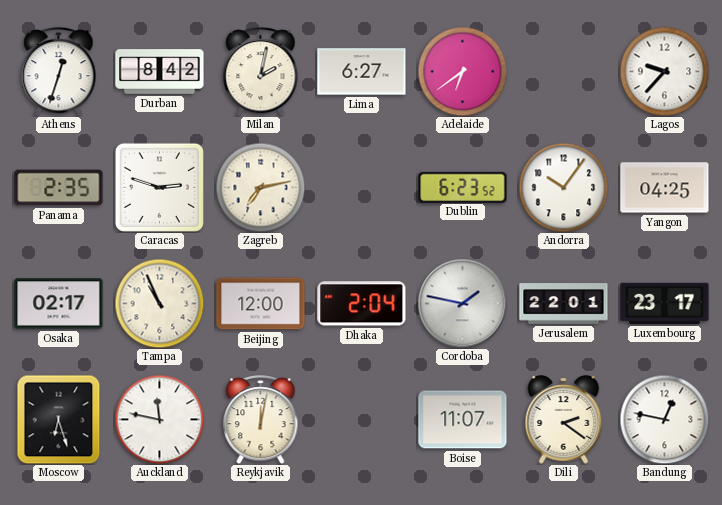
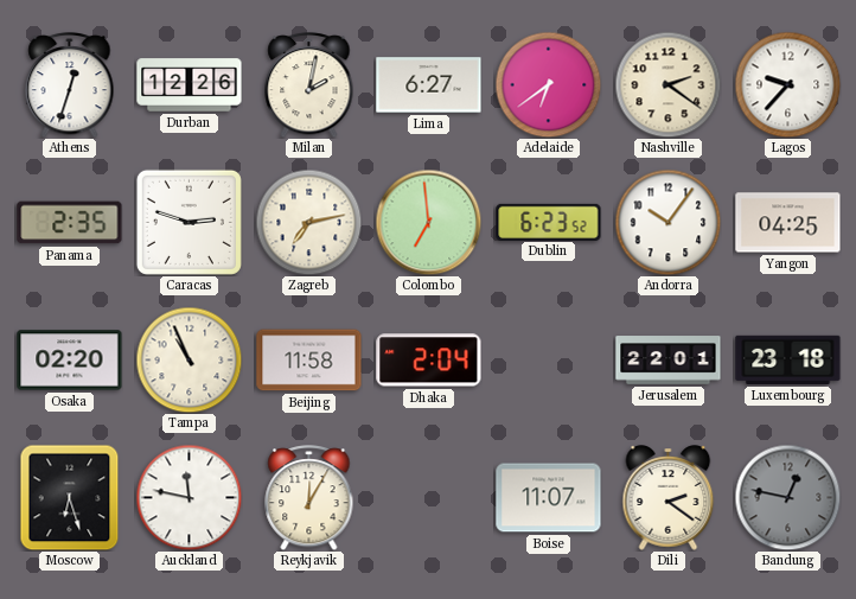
Durban: 8:42 -> 12:26 (190, 85)
Nashville: none -> 2:21 (667, 84)
Colombo: none -> 6:59 (428, 222)
Osaka: 02:17 -> 02:20 (70, 361)
Beijing: 12:00 -> 11:58 (309, 361)
Cordoba: 1:47 -> none (462, 303)
Luxembourg: 23:17 -> 23:18 (788, 359)
Reykjavik: 12:02 -> 12:05 (309, 498)
Bandung dial: white -> grey (787, 497)
